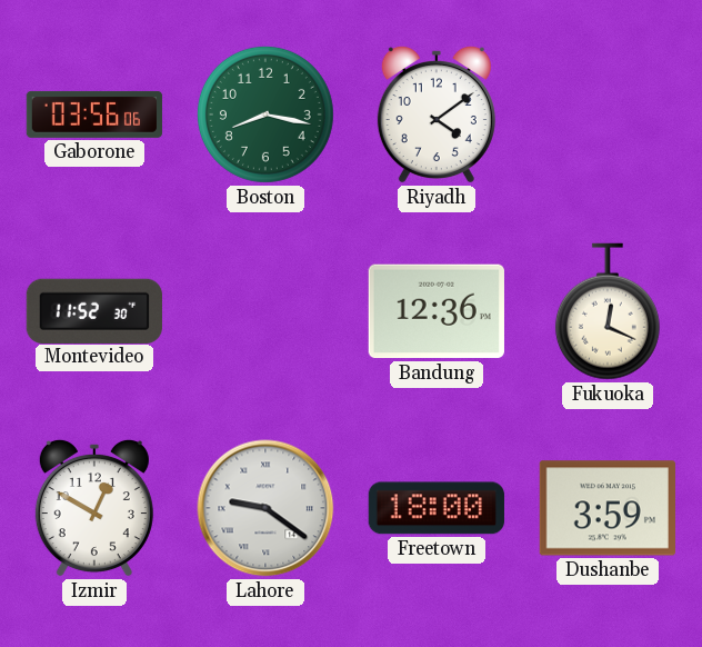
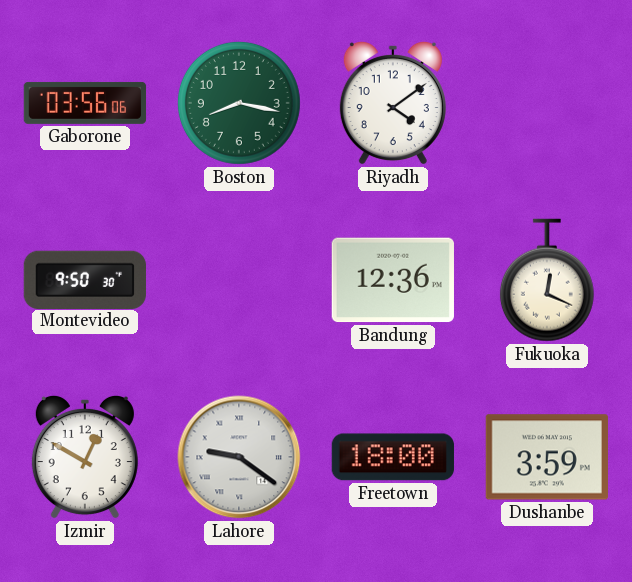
Montevideo: 11:52 -> 9:50 (85, 279)
